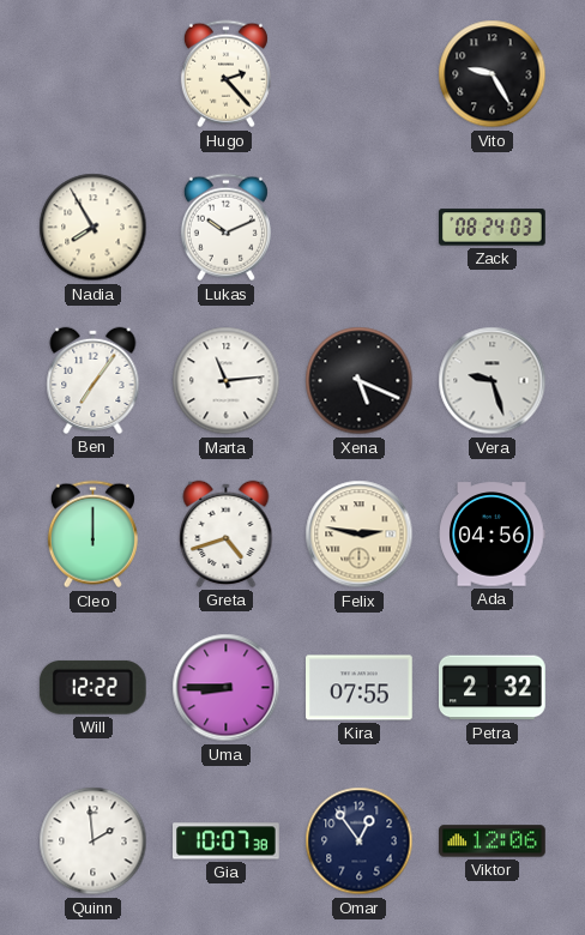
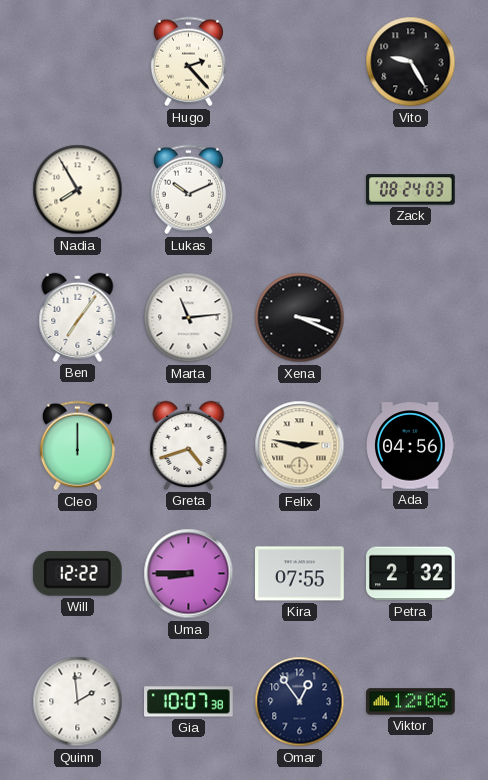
Xena: 5:19 -> 3:19 (300, 318)
Vera: 9:27 -> none (493, 381)
